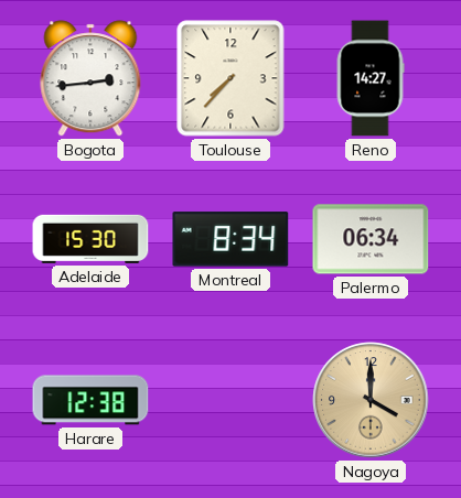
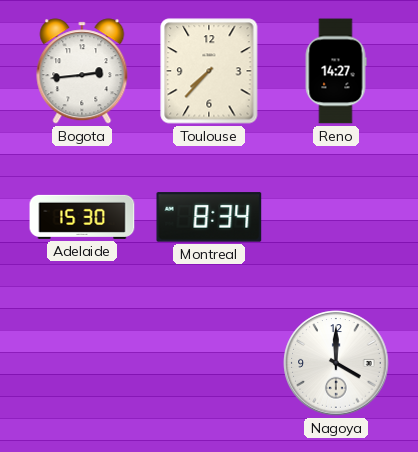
Palermo: 06:34 -> none (371, 239)
Harare: 12:38 -> none (90, 400)
Nagoya dial: champagne -> white (336, 363)
